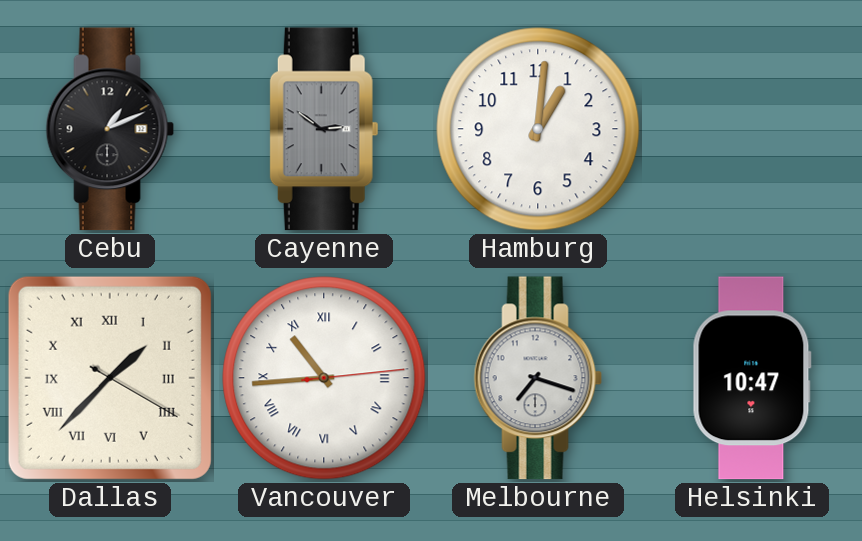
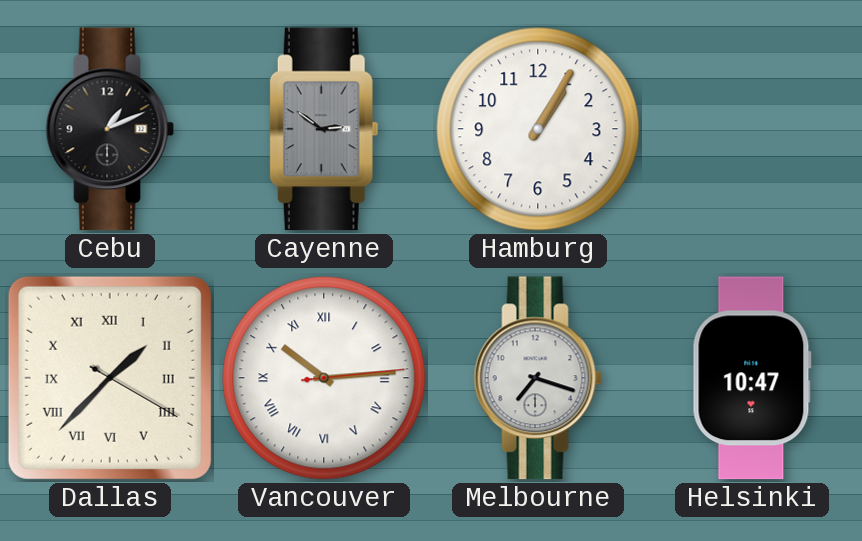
Hamburg: 1:01 -> 1:05 (538, 129)
Vancouver: 10:44 -> 10:14 (324, 378)
